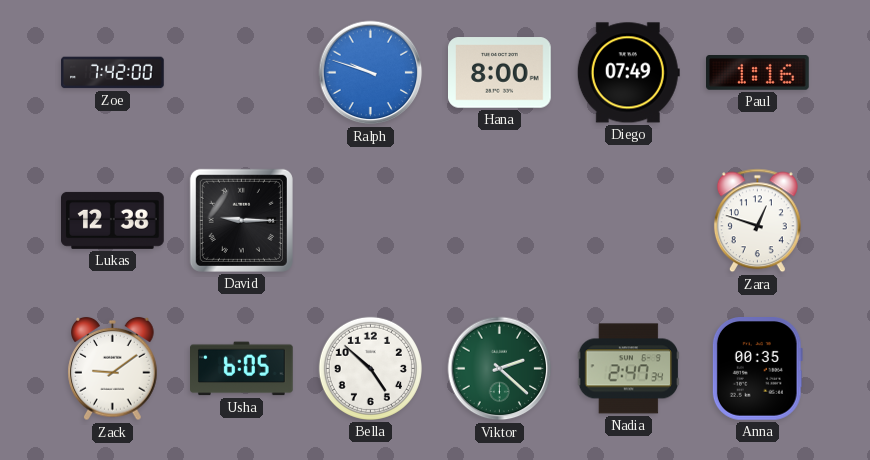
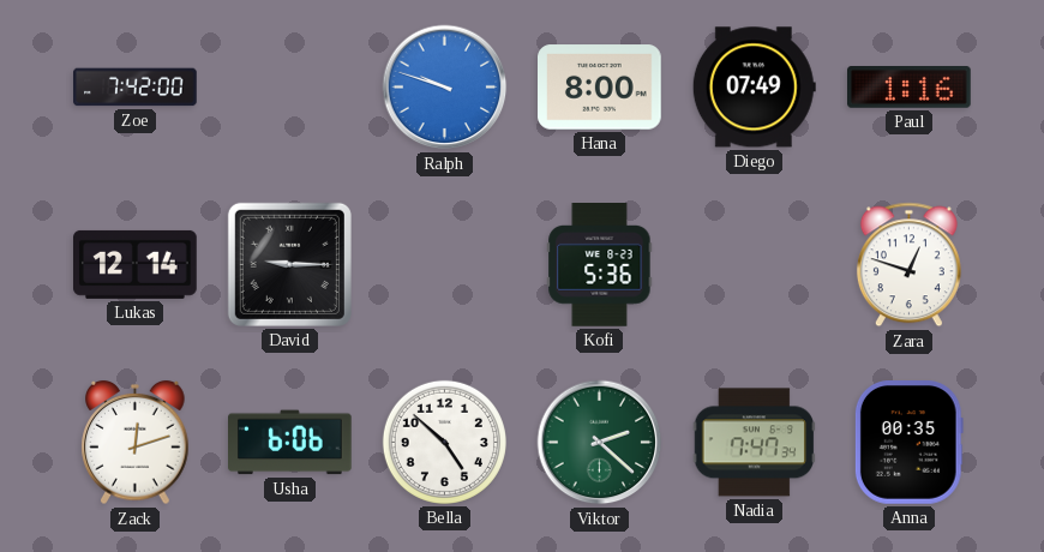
Lukas: 12:38 -> 12:14 (136, 264)
Kofi: none -> 5:36 (600, 265)
Zack: 9:09 -> 12:12 (136, 443)
Usha: 6:05 -> 6:06 (290, 443)
Nadia: 2:47 -> 7:47 (754, 443)
